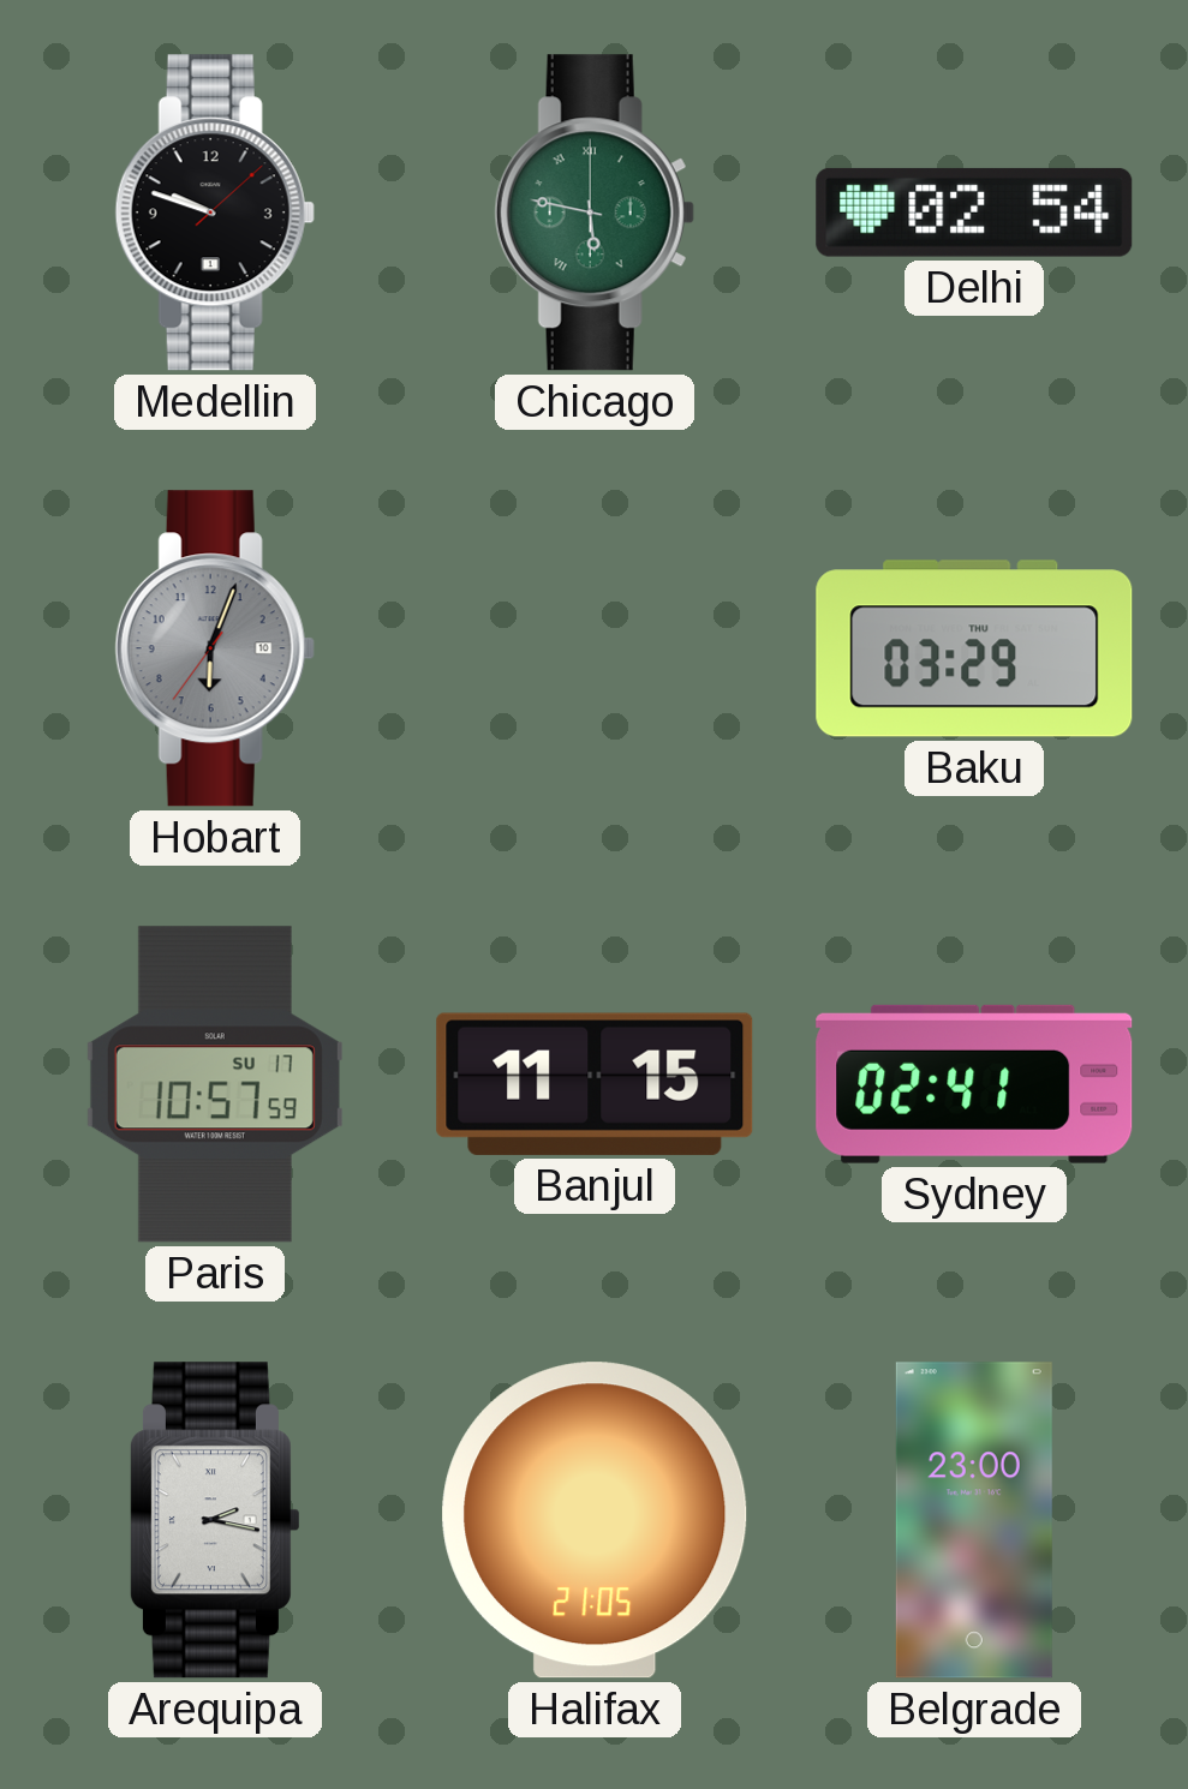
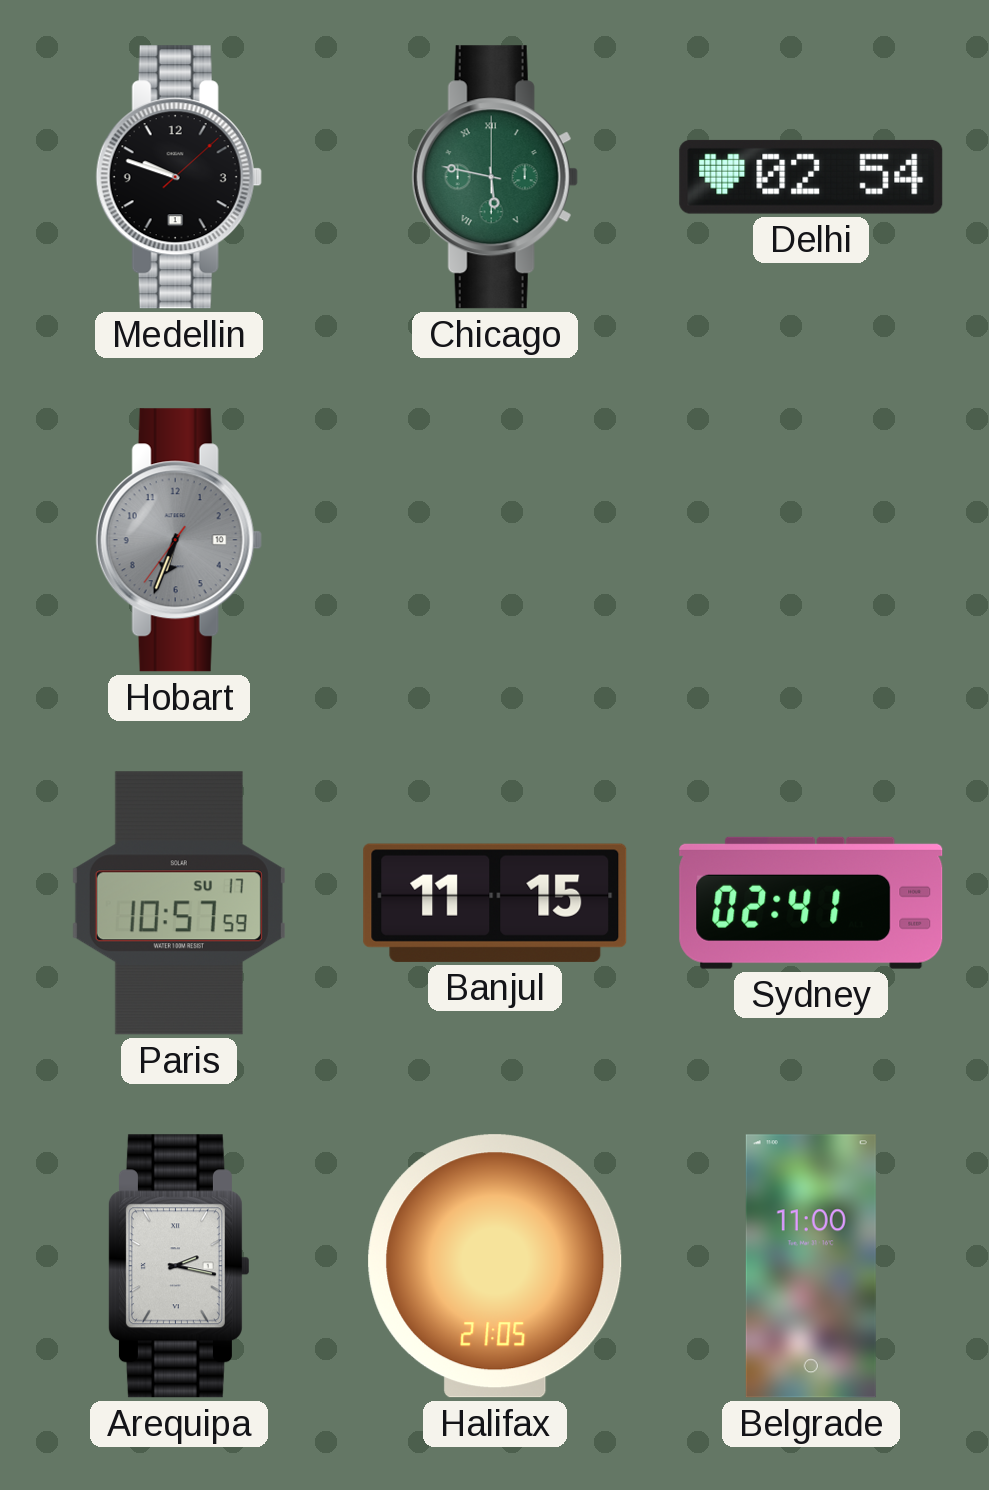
Hobart: 6:03 -> 6:33 (179, 540)
Baku: 03:29 -> none (974, 648)
Belgrade: 23:00 -> 11:00 (811, 1266)
